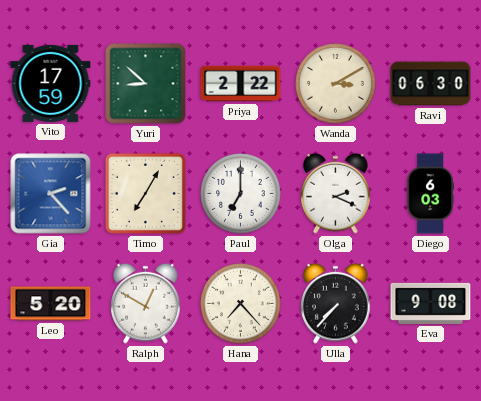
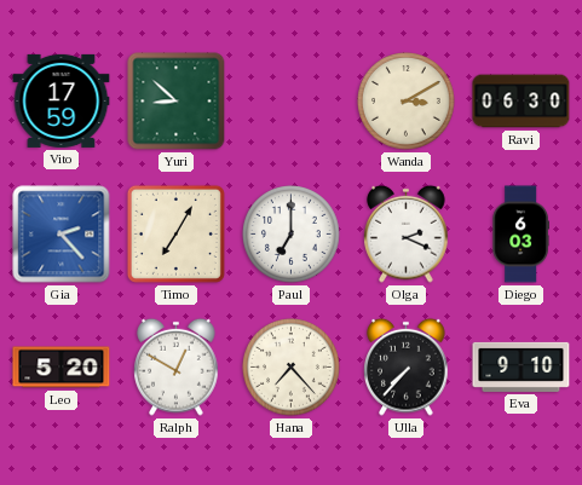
Priya: 2:22 -> none (241, 84)
Eva: 9:08 -> 9:10 (522, 366)
